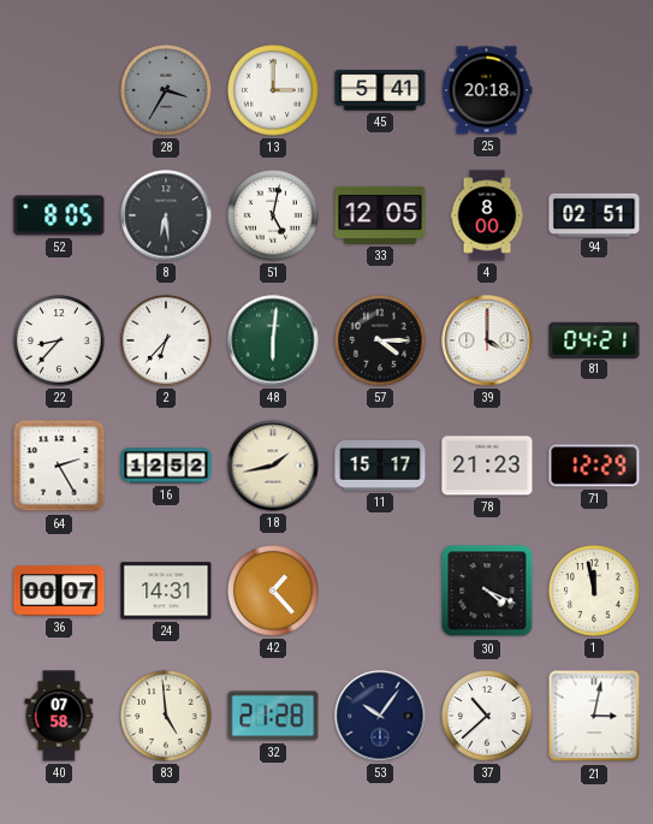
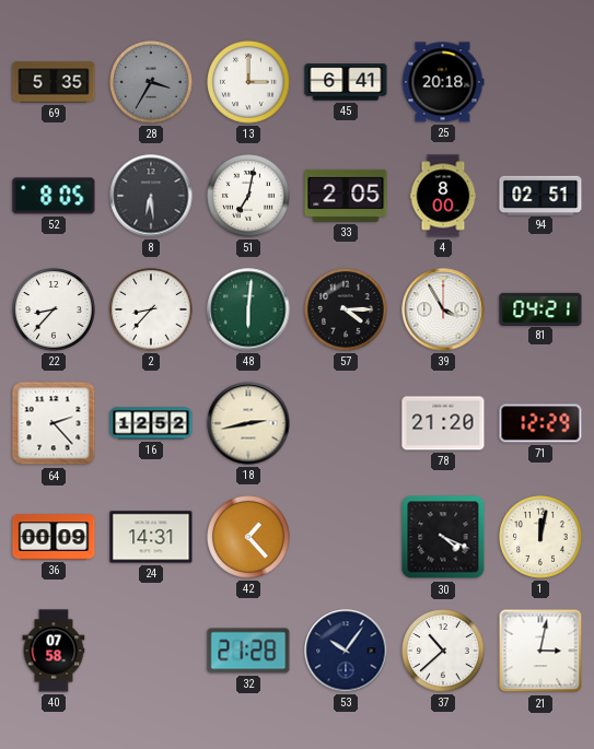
69: none -> 5:35 (54, 82)
45: 5:41 -> 6:41 (346, 82)
51: 5:02 -> 7:02 (248, 196)
33: 12:05 -> 2:05 (346, 196)
2: 6:37 -> 8:37 (151, 309)
39: 4:00 -> 3:55 (443, 309)
64: 2:25 -> 2:23 (54, 423)
18: 1:43 -> 2:43 (248, 423)
11: 15:17 -> none (380, 466)
78: 21:23 -> 21:20 (443, 423)
36: 00:07 -> 00:09 (54, 537)
1: 11:58 -> 12:02 (540, 537)
83: 4:59 -> none (166, 716)
